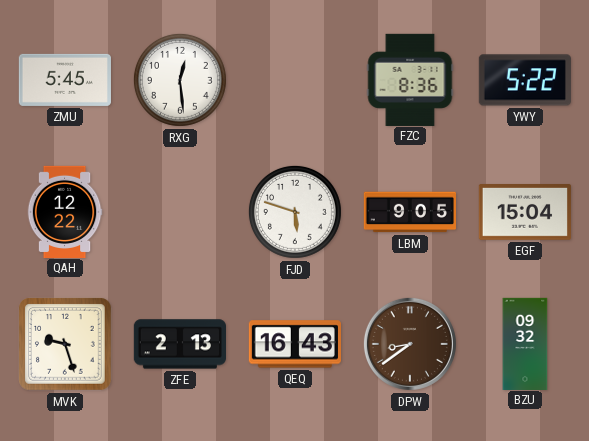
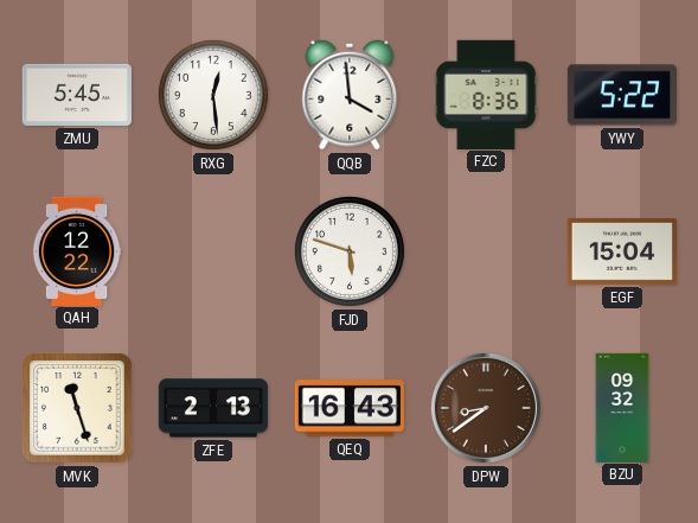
QQB: none -> 3:59 (350, 95)
LBM: 9:05 -> none (409, 212)
MVK: 9:27 -> 11:27 (77, 408)
